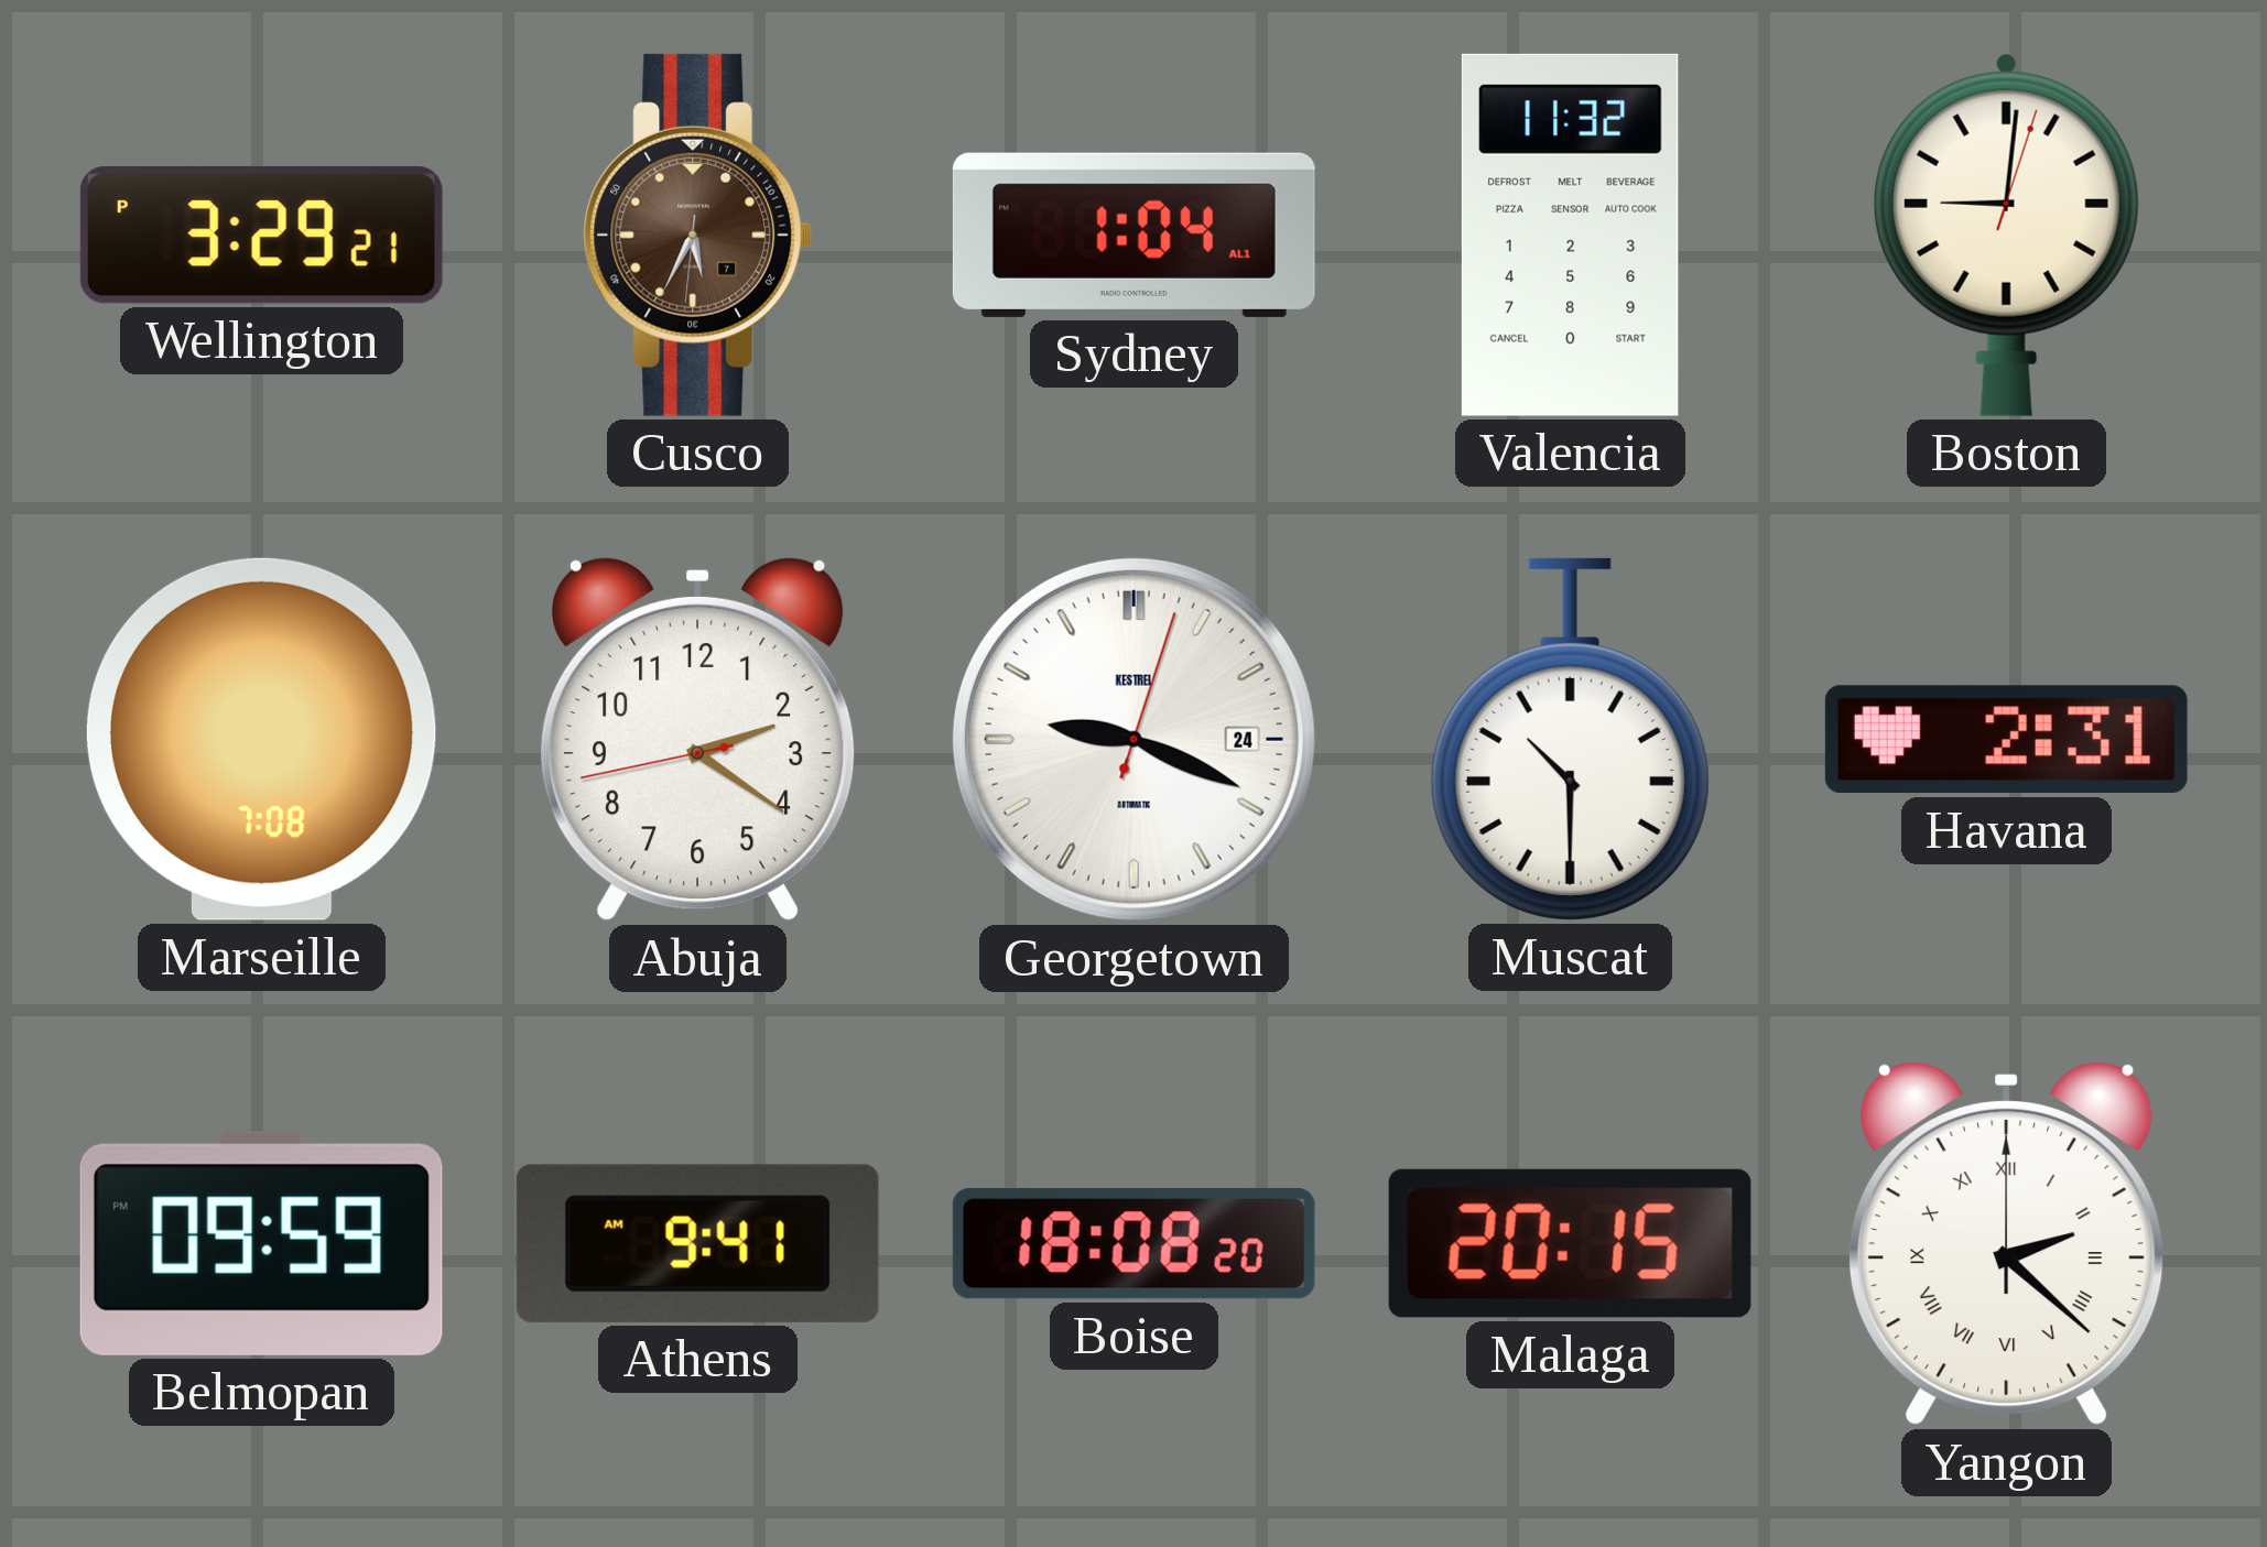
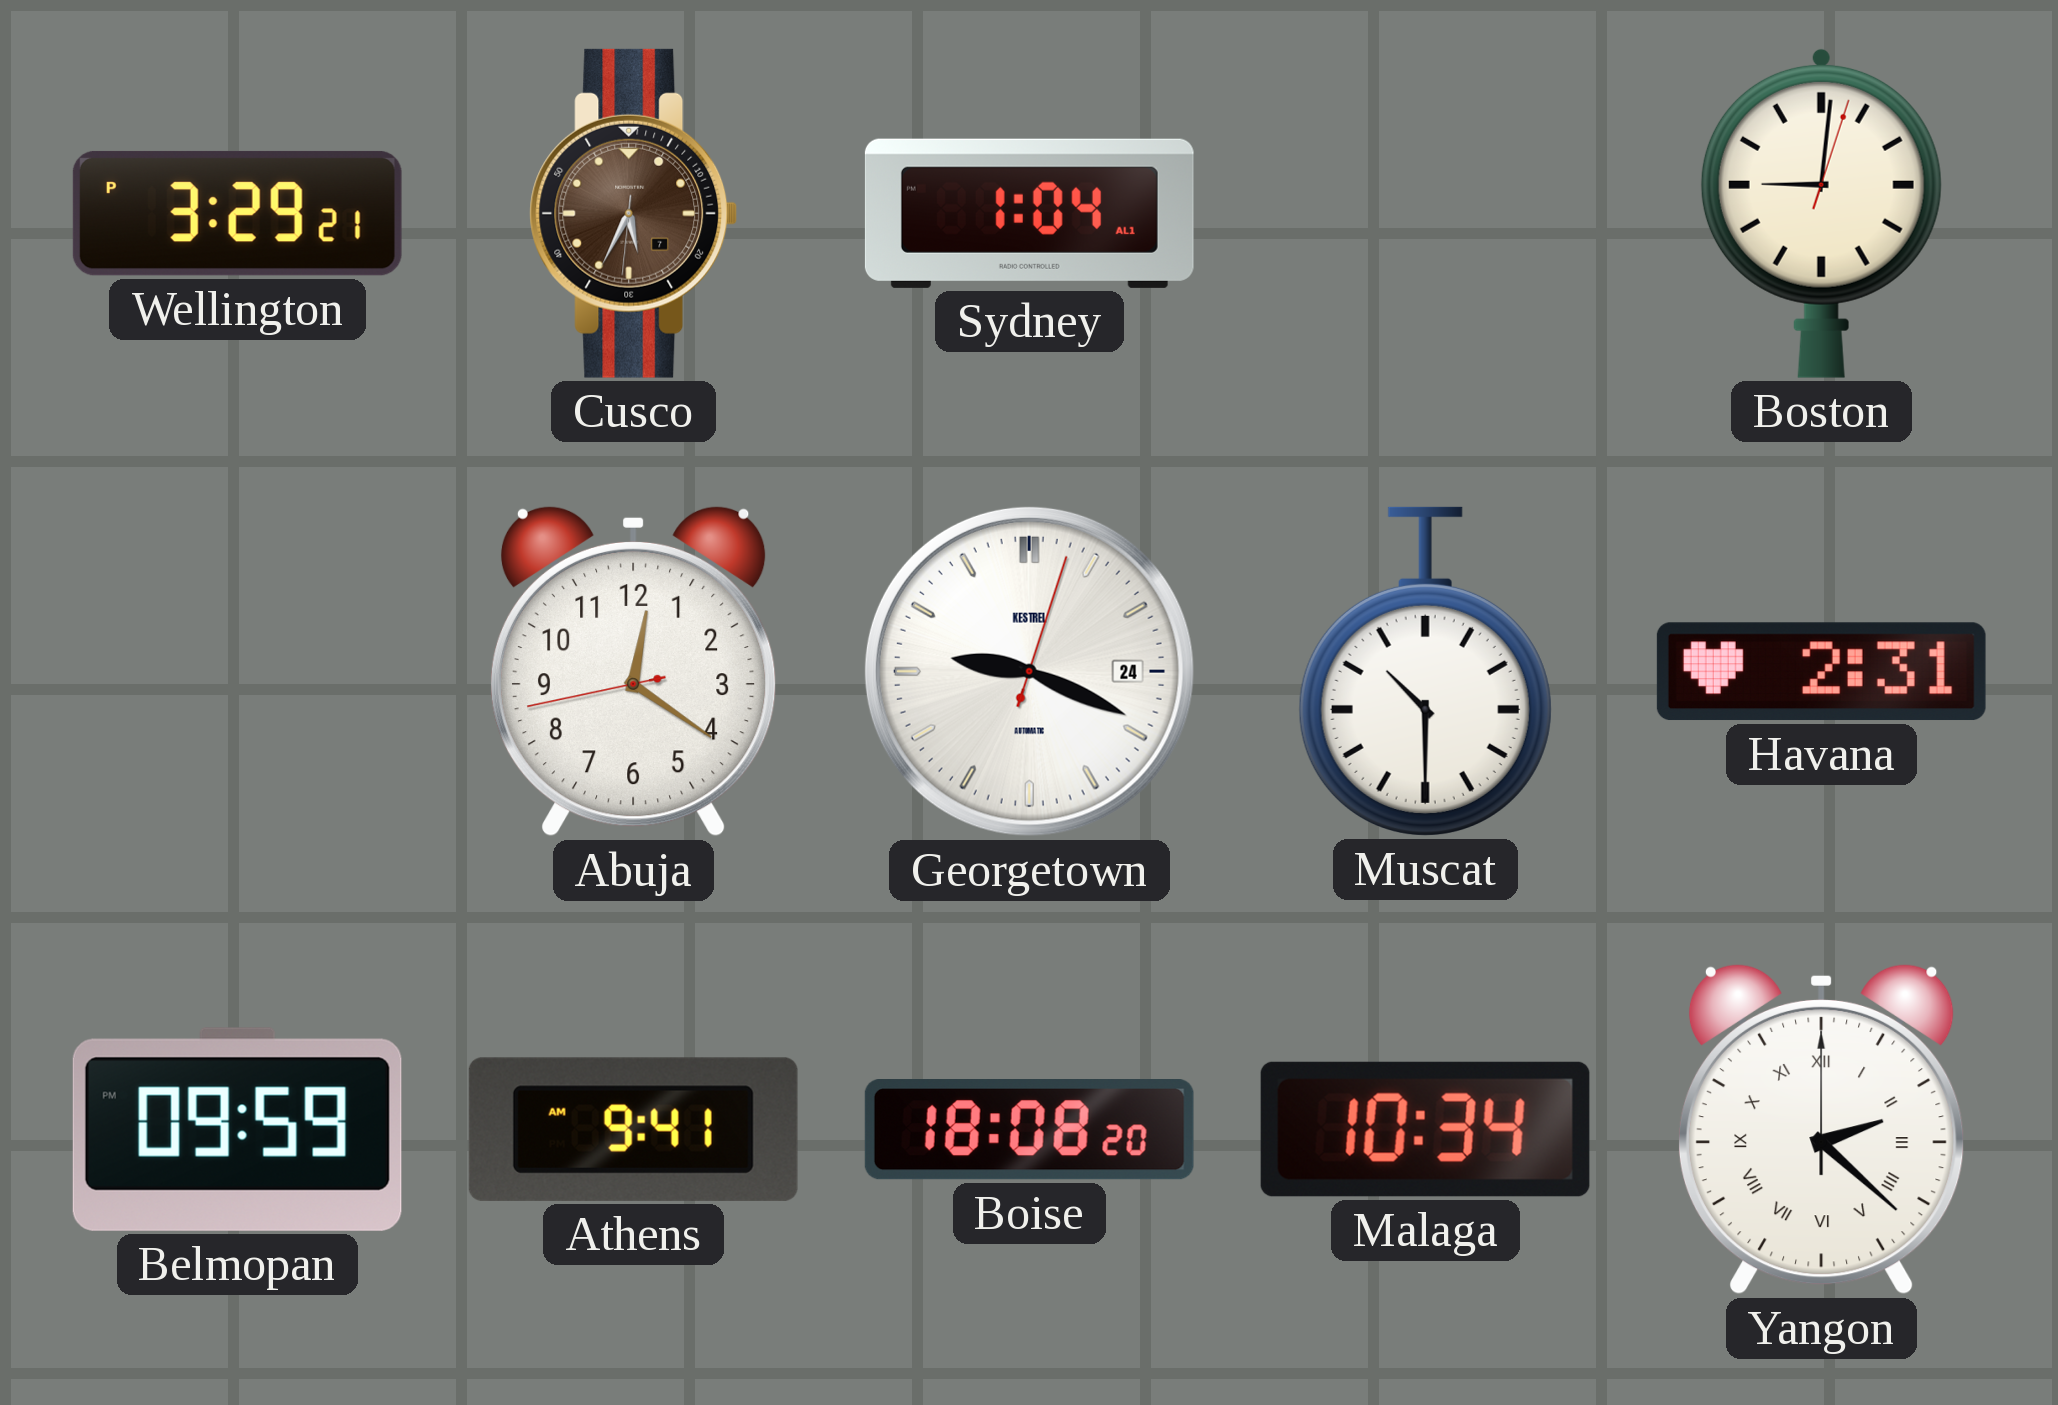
Valencia: 11:32 -> none (1570, 235)
Marseille: 7:08 -> none (261, 739)
Abuja: 2:20 -> 12:20 (633, 671)
Malaga: 20:15 -> 10:34 (1425, 1129)
